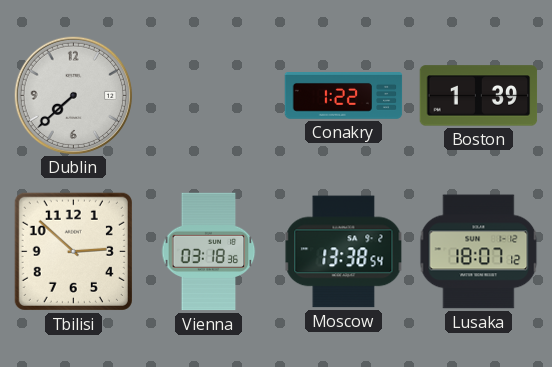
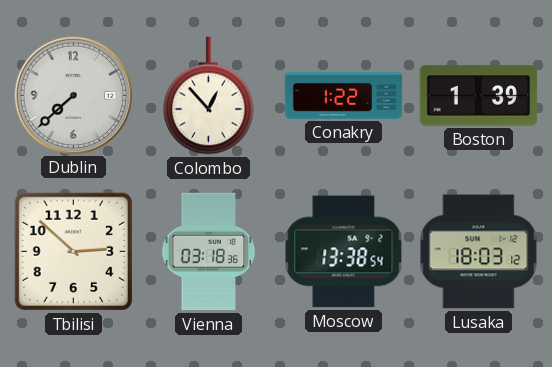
Colombo: none -> 12:53 (209, 96)
Lusaka: 18:07 -> 18:03 (479, 252)
